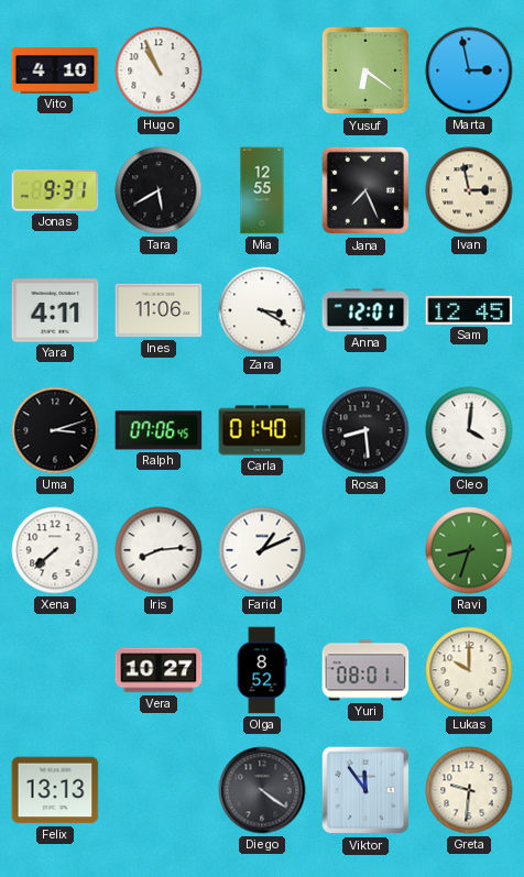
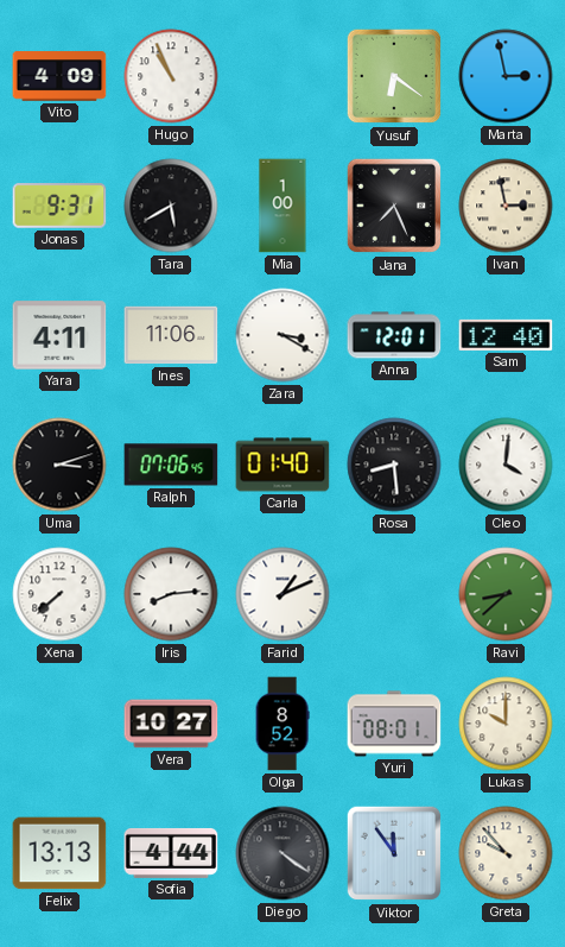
Vito: 4:10 -> 4:09 (59, 76)
Mia: 12:55 -> 1:00 (282, 206)
Sam: 12:45 -> 12:40 (506, 335)
Ravi: 8:33 -> 8:38 (506, 594)
Sofia: none -> 4:44 (171, 853)
Greta: 9:31 -> 9:53 (506, 853)
